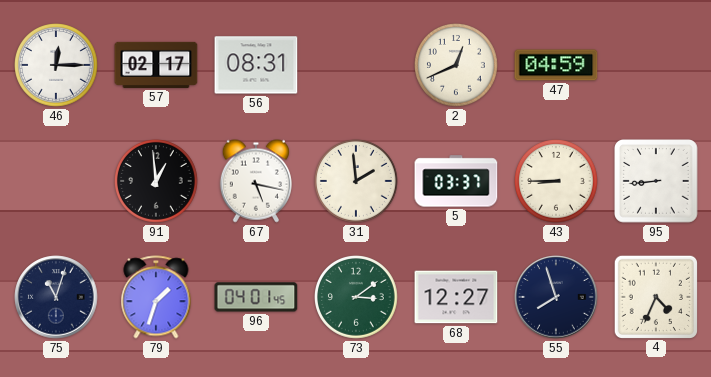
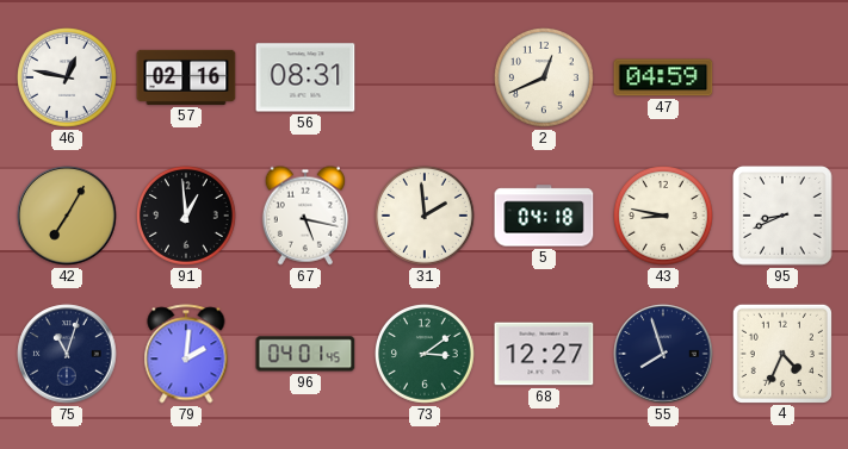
46: 12:15 -> 12:47 (68, 79)
57: 02:17 -> 02:16 (186, 77)
42: none -> 7:05 (67, 216)
5: 03:37 -> 04:18 (544, 216)
43: 8:45 -> 8:47 (664, 217)
95: 8:44 -> 8:41 (782, 216)
79: 1:33 -> 2:01 (186, 354)
